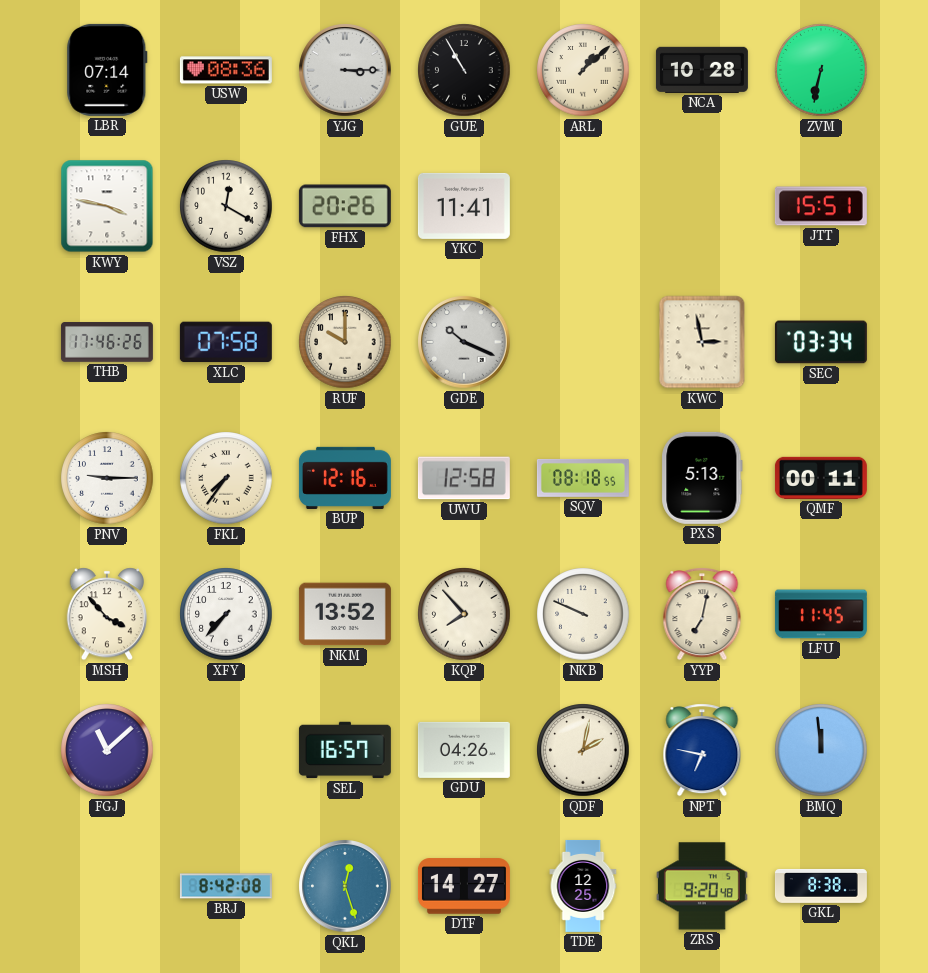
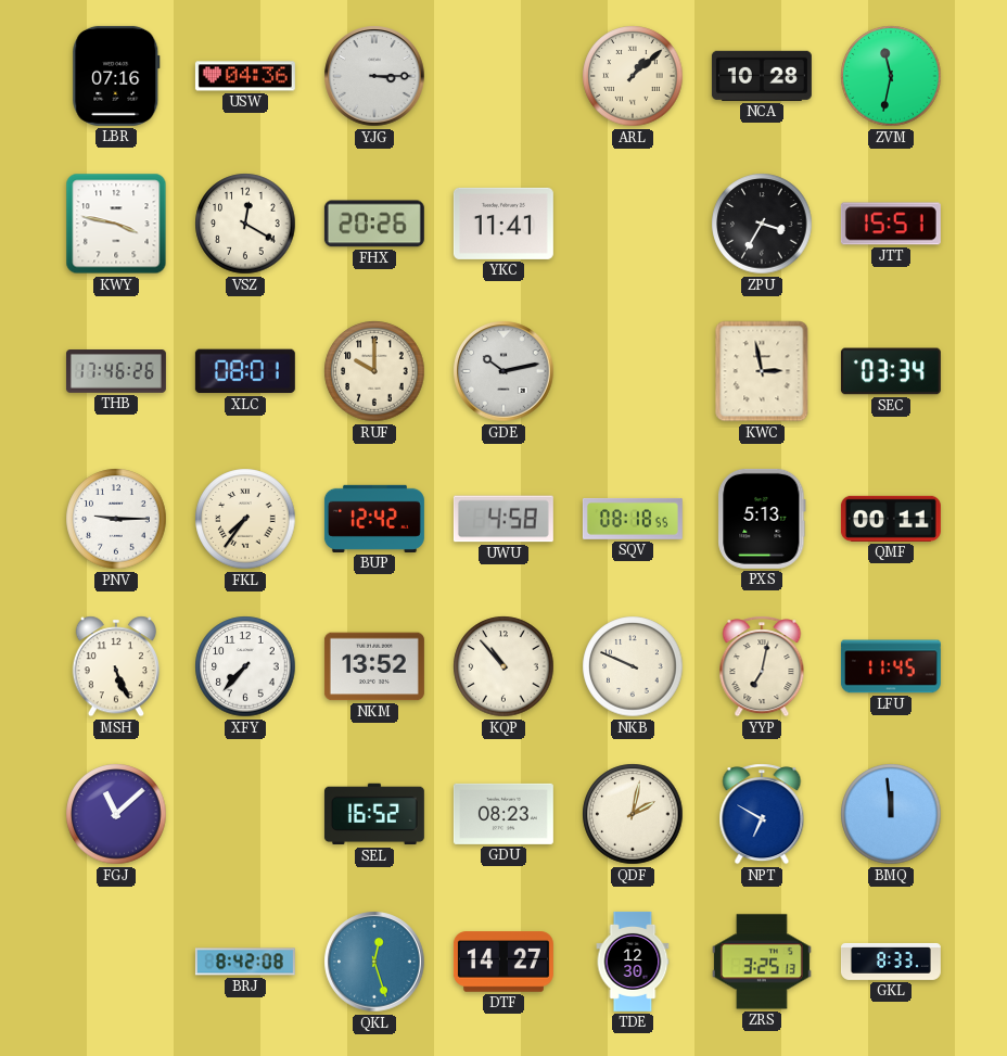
LBR: 07:14 -> 07:16 (116, 76)
USW: 08:36 -> 04:36 (245, 76)
GUE: 10:55 -> none (464, 70)
ZVM: 6:32 -> 11:32 (891, 76)
ZPU: none -> 3:35 (762, 224)
XLC: 07:58 -> 08:01 (245, 371)
GDE: 10:19 -> 10:13 (503, 371)
BUP: 12:16 -> 12:42 (374, 519)
UWU: 12:58 -> 4:58 (503, 519)
MSH: 3:53 -> 5:26 (115, 666)
KQP: 7:53 -> 10:53 (503, 666)
SEL: 16:57 -> 16:52 (374, 814)
GDU: 04:26 -> 08:23 (503, 814)
NPT: 6:47 -> 6:50 (762, 814)
TDE: 12:25 -> 12:30 (633, 962)
ZRS: 9:20 -> 3:25 (762, 962)
GKL: 8:38 -> 8:33 (891, 962)
